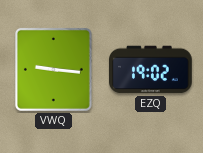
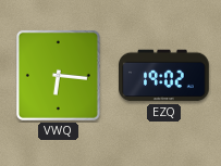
VWQ: 9:16 -> 6:16 (58, 75)
